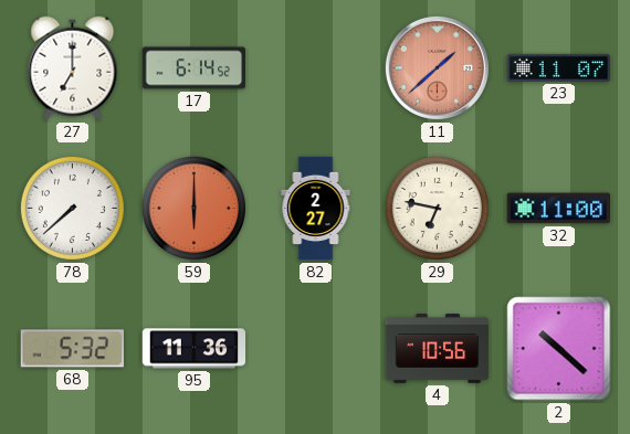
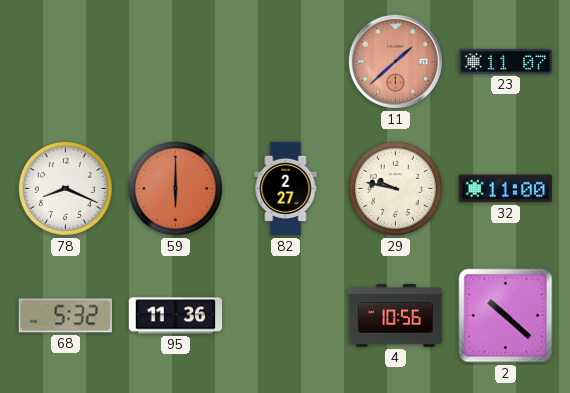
27: 7:00 -> none (73, 68)
17: 6:14 -> none (195, 68)
78: 7:38 -> 8:19 (65, 188)
29: 6:47 -> 9:47 (395, 188)
